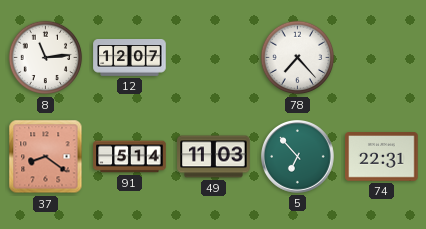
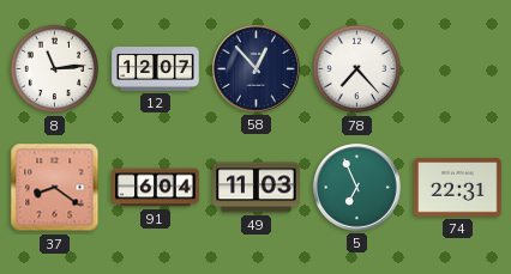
58: none -> 12:53 (257, 69)
91: 5:14 -> 6:04 (156, 188)
5: 6:53 -> 6:56 (357, 188)
